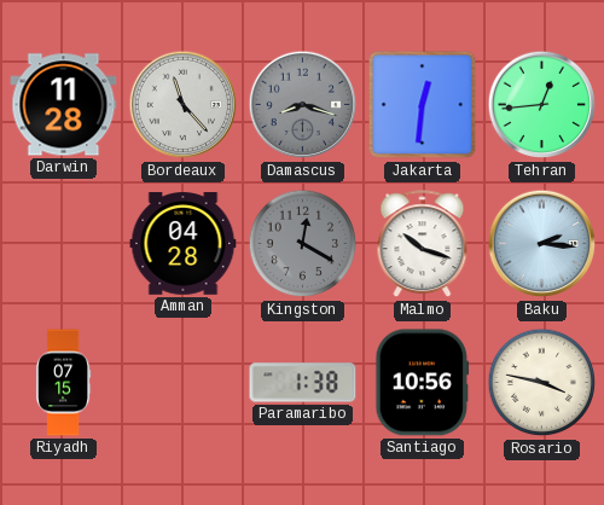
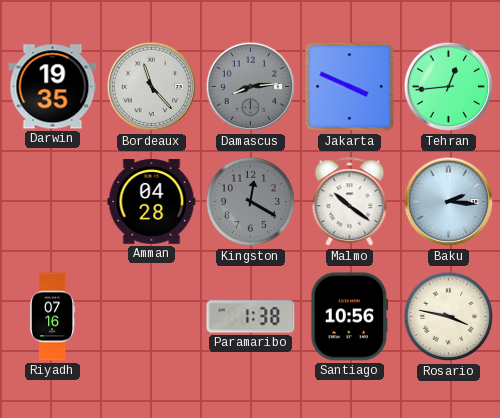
Darwin: 11:28 -> 19:35 (53, 87)
Damascus: 8:18 -> 8:14 (251, 87)
Jakarta: 12:31 -> 3:49 (350, 87)
Malmo: 10:18 -> 10:21 (350, 202)
Riyadh: 07:15 -> 07:16 (52, 317)
